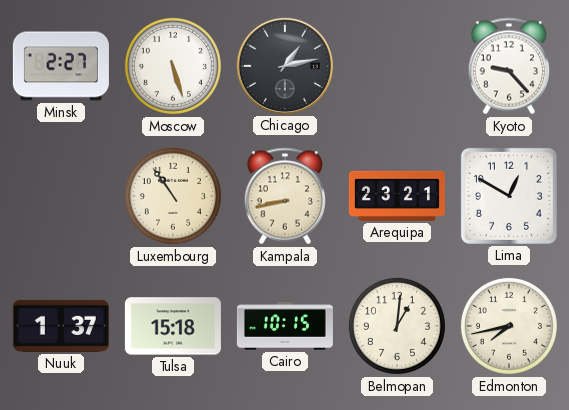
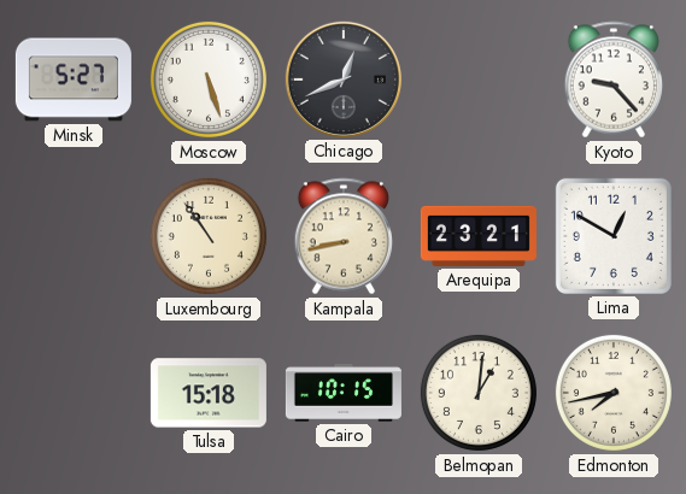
Minsk: 2:27 -> 5:27 (74, 80)
Chicago: 1:13 -> 12:41 (344, 80)
Nuuk: 1:37 -> none (61, 326)
